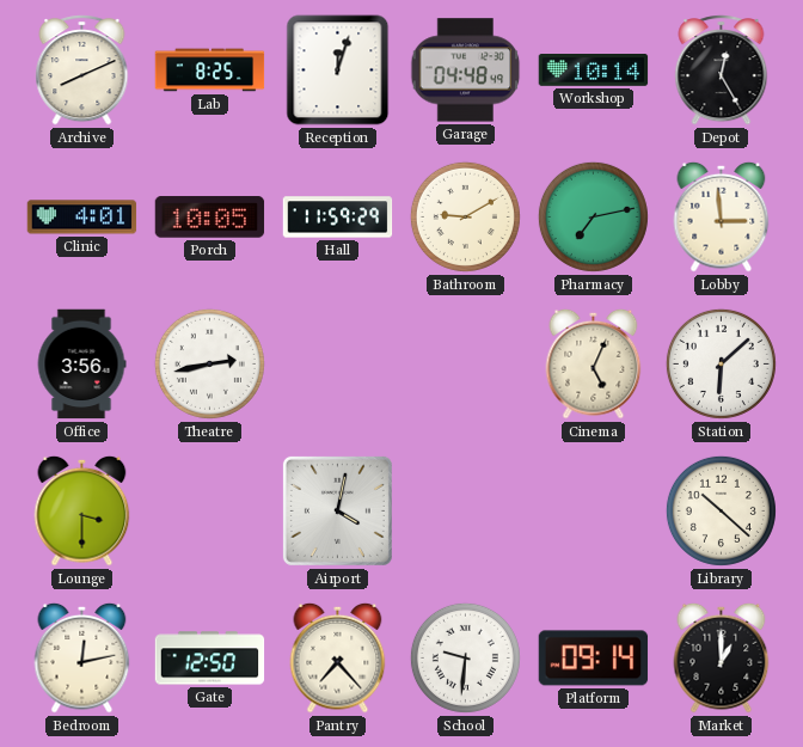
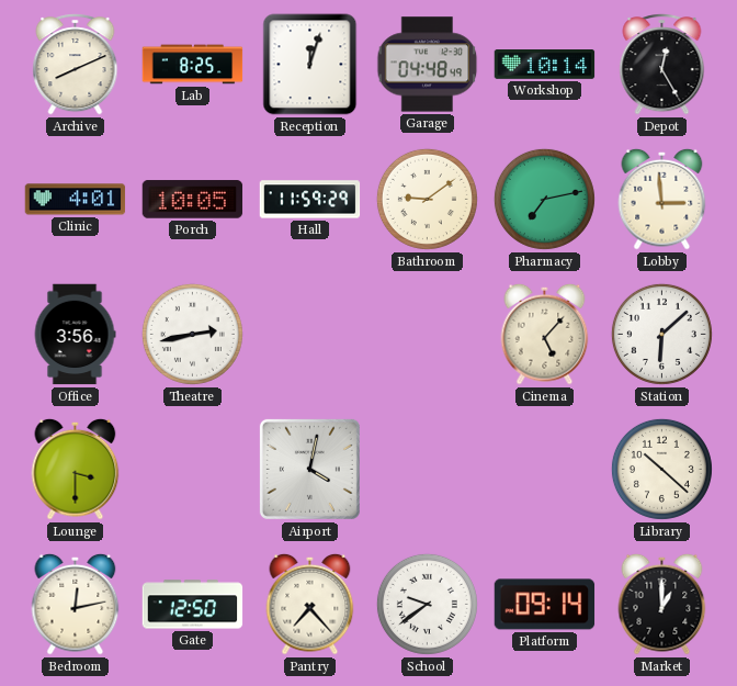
Bathroom: 9:10 -> 9:09 (427, 199)
Cinema: 5:04 -> 5:07 (545, 334)
School: 9:31 -> 9:39 (427, 604)
